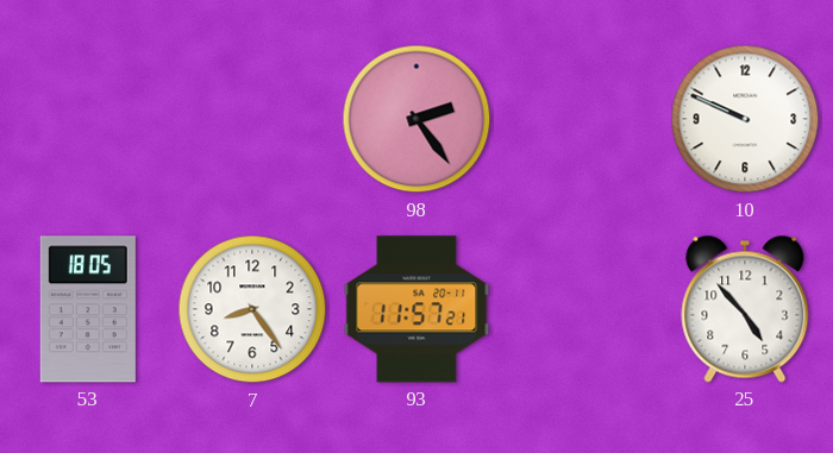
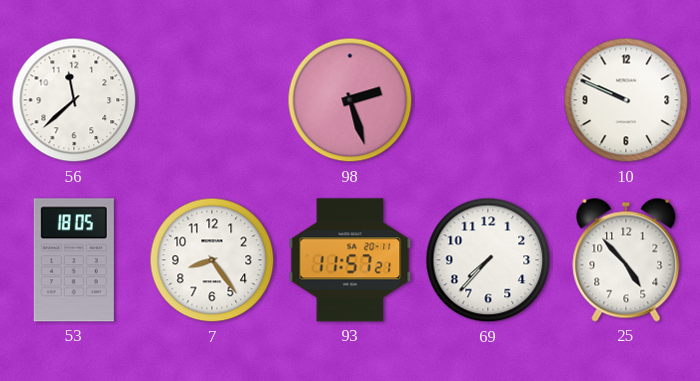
56: none -> 11:38 (74, 100)
98: 2:24 -> 2:27 (350, 100)
69: none -> 7:37 (488, 260)
